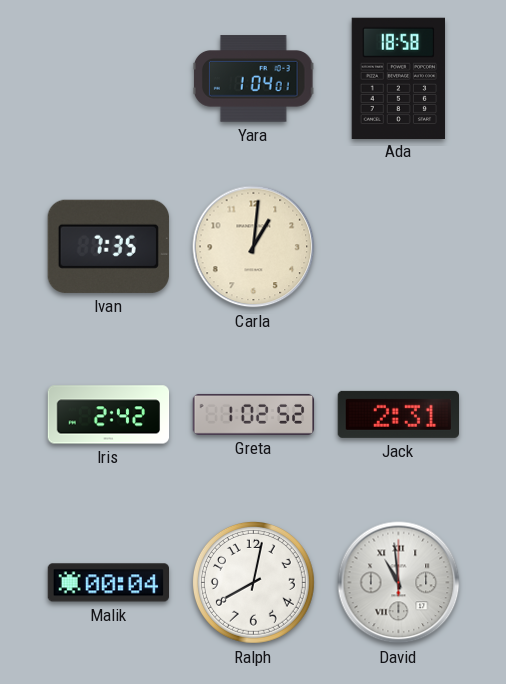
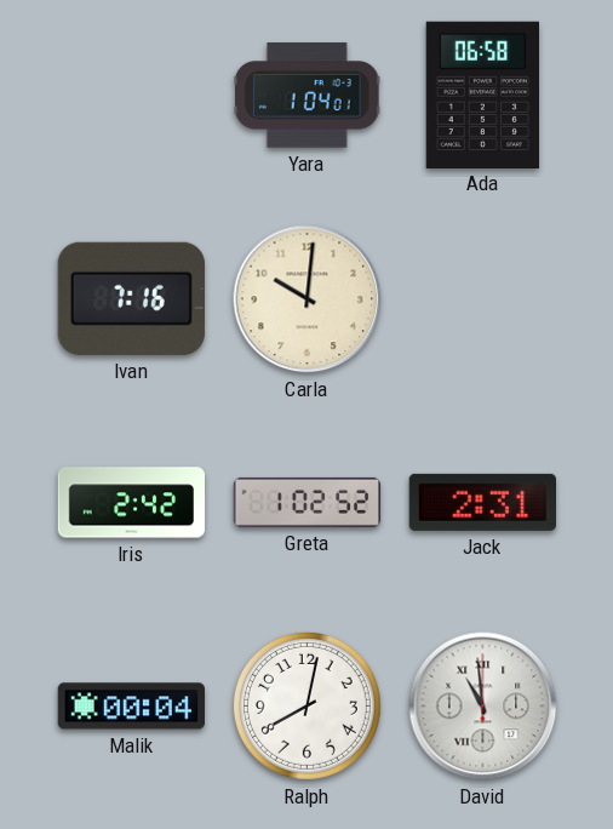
Ada: 18:58 -> 06:58 (483, 95)
Ivan: 7:35 -> 7:16 (131, 298)
Carla: 1:01 -> 10:01 (308, 299)
